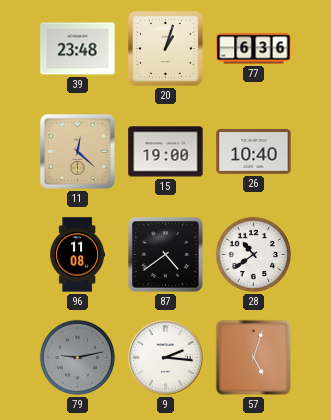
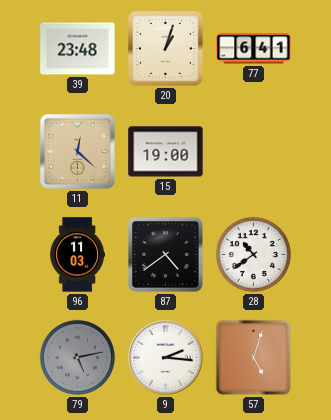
77: 6:36 -> 6:41 (254, 49)
26: 10:40 -> none (254, 151)
96: 11:08 -> 11:03 (78, 255)
79: 9:13 -> 5:13 (77, 357)
